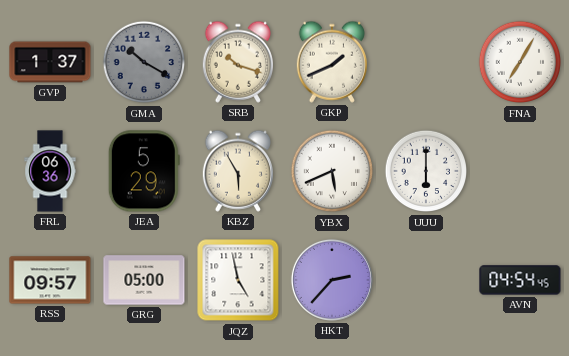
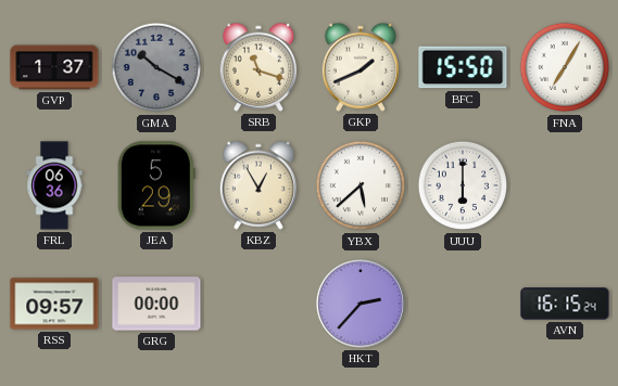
SRB: 10:18 -> 11:18 (257, 67)
BFC: none -> 15:50 (463, 67)
KBZ: 5:55 -> 12:55 (257, 185)
YBX: 5:41 -> 5:38 (361, 185)
GRG: 05:00 -> 00:00 (156, 304)
JQZ: 4:58 -> none (238, 280)
AVN: 04:54 -> 16:15 (565, 304)
